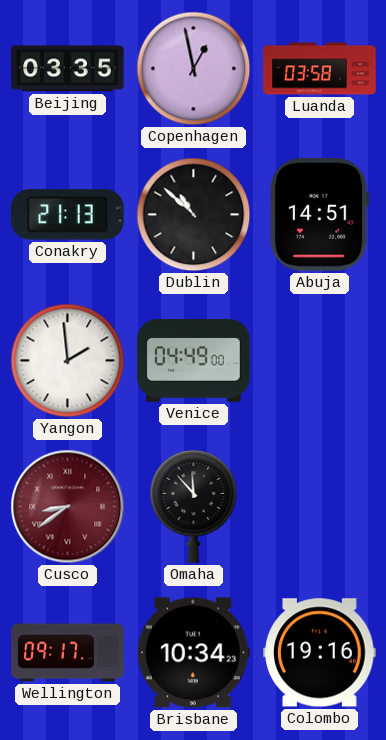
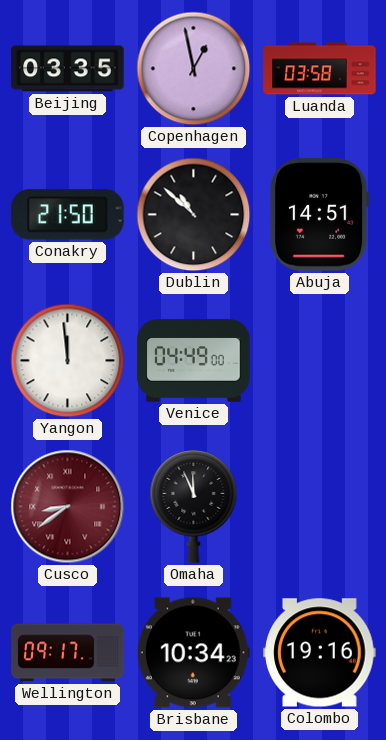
Conakry: 21:13 -> 21:50 (68, 215)
Yangon: 1:59 -> 11:59 (68, 361)
Omaha: 11:53 -> 11:56 (194, 507)
